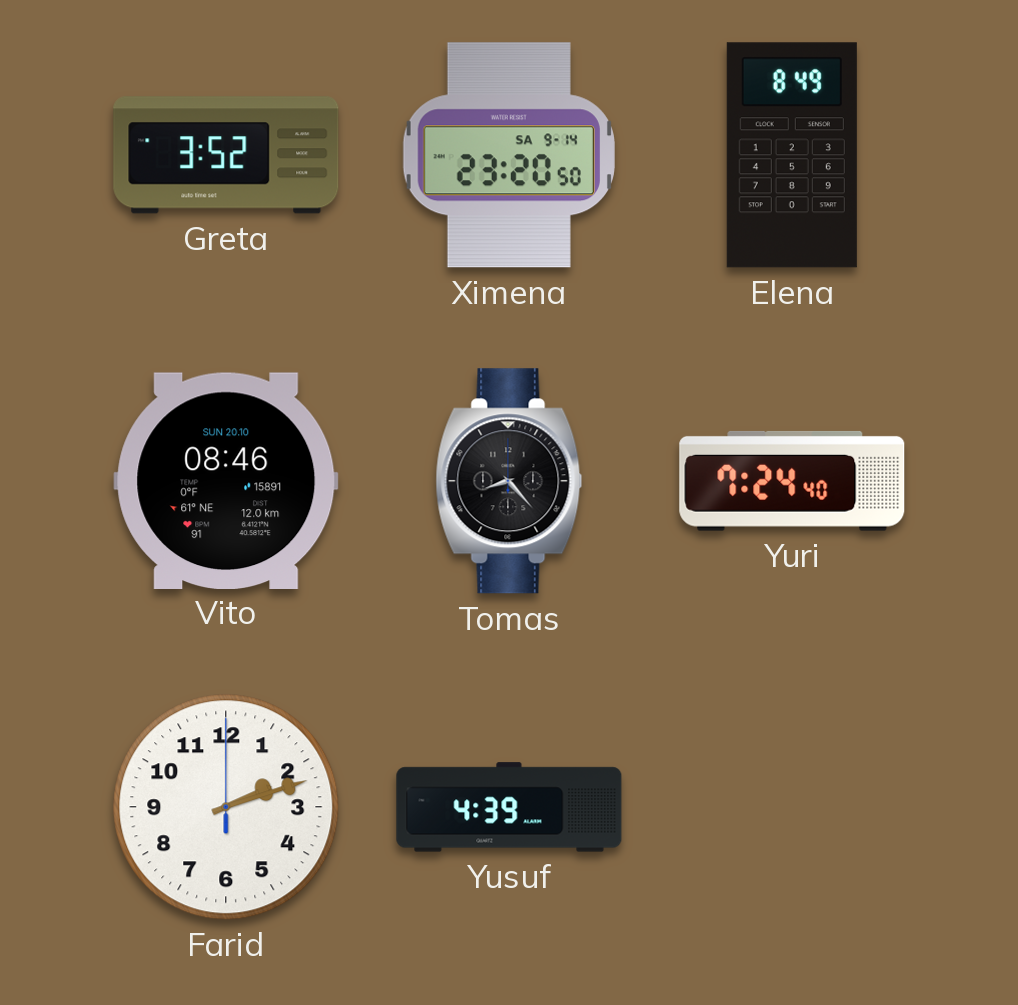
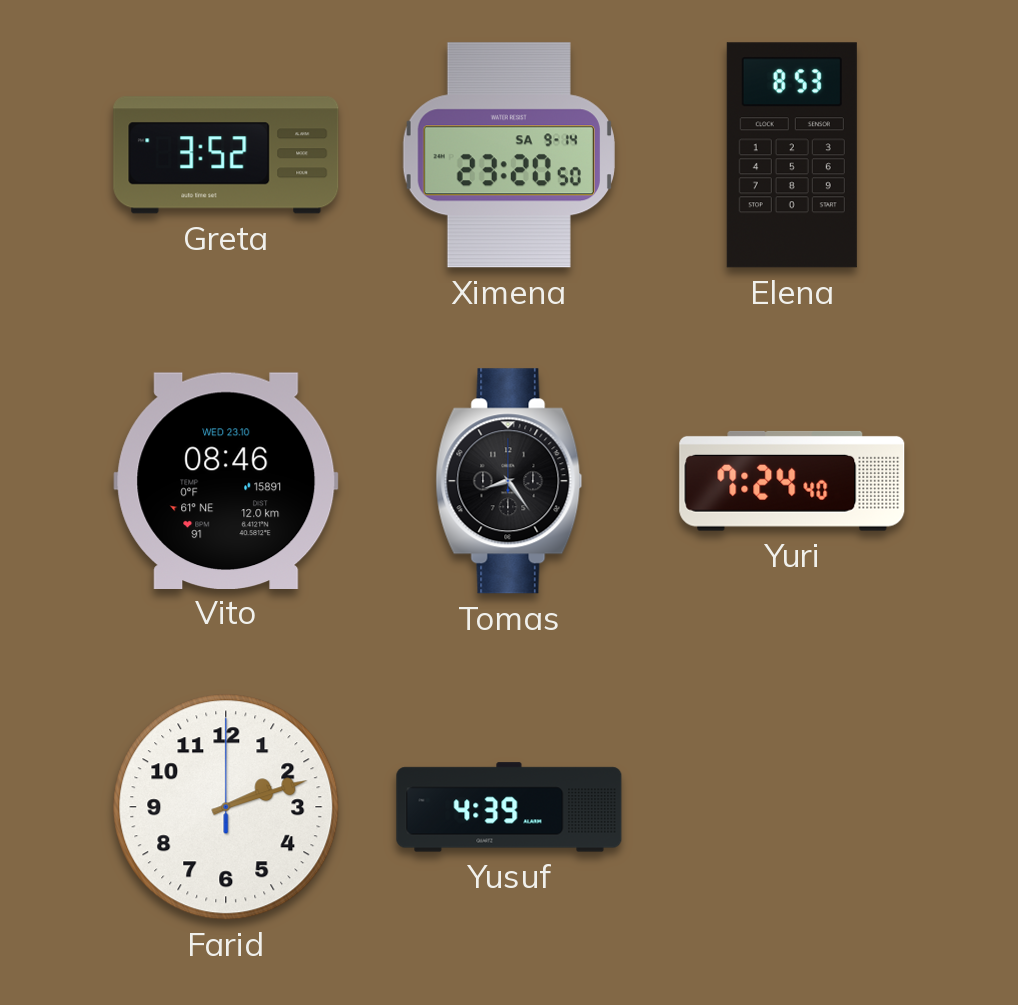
Elena: 8:49 -> 8:53 (792, 155)
Vito date: SUN 20.10 -> WED 23.10 (226, 480)
Tomas: 8:23 -> 8:24 (509, 481)
